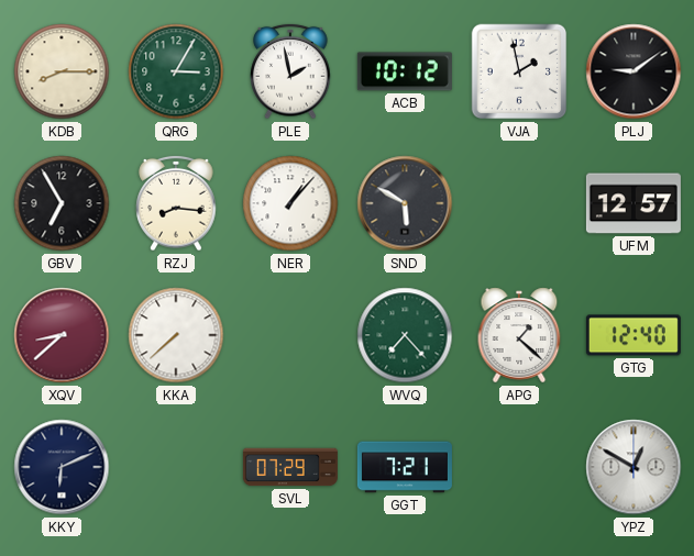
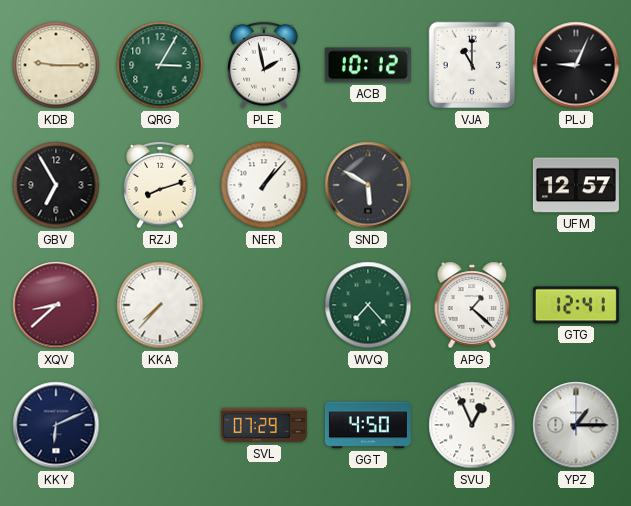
KDB: 8:15 -> 9:15 (56, 65)
VJA: 1:58 -> 11:00 (472, 65)
PLJ: 9:09 -> 9:04 (576, 65)
RZJ: 8:16 -> 8:12 (160, 185)
KKA: 7:38 -> 7:37 (160, 305)
GTG: 12:40 -> 12:41 (576, 305)
GGT: 7:21 -> 4:50 (368, 425)
SVU: none -> 12:56 (472, 425)
YPZ: 12:50 -> 1:15 (576, 425)
